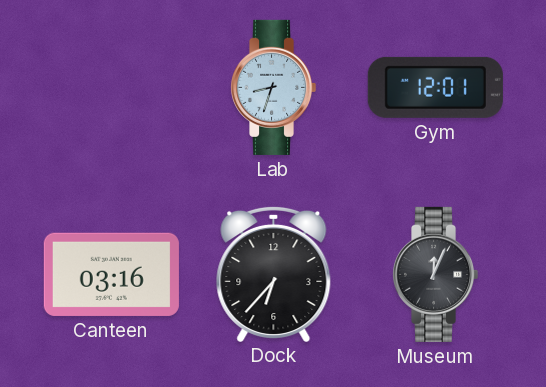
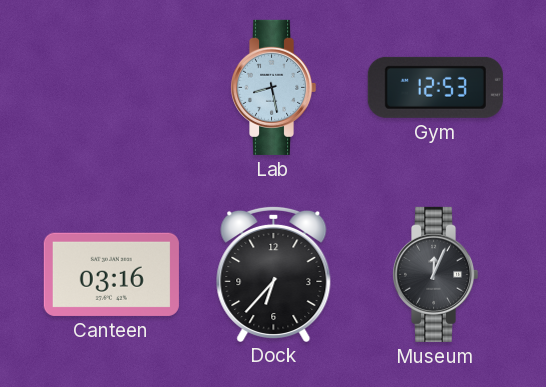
Lab: 8:33 -> 8:28 (273, 87)
Gym: 12:01 -> 12:53 (435, 87)
